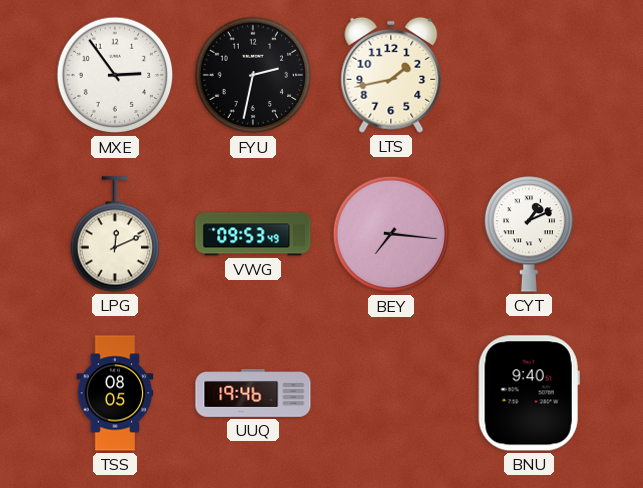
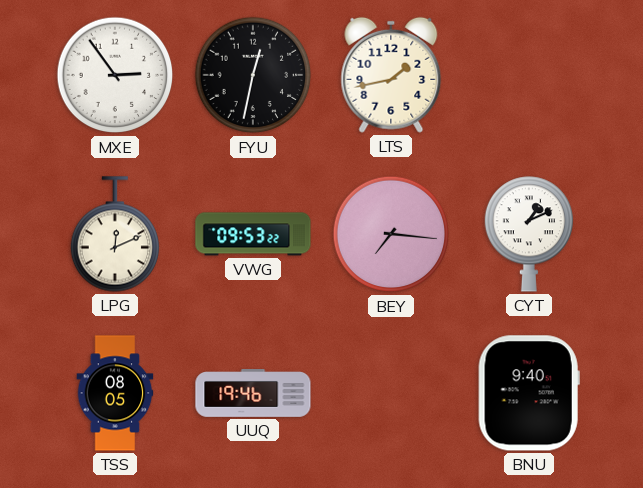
FYU: 2:32 -> 12:32 (253, 75)
VWG: 09:53:49 -> 09:53:22 (253, 234)
